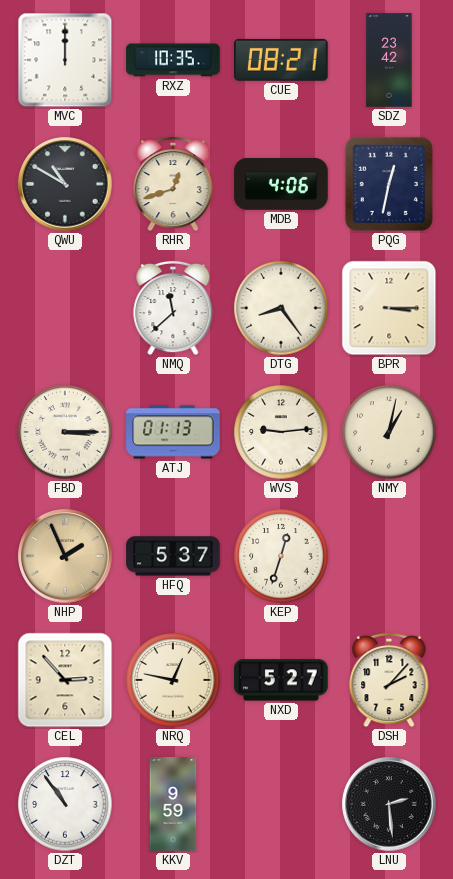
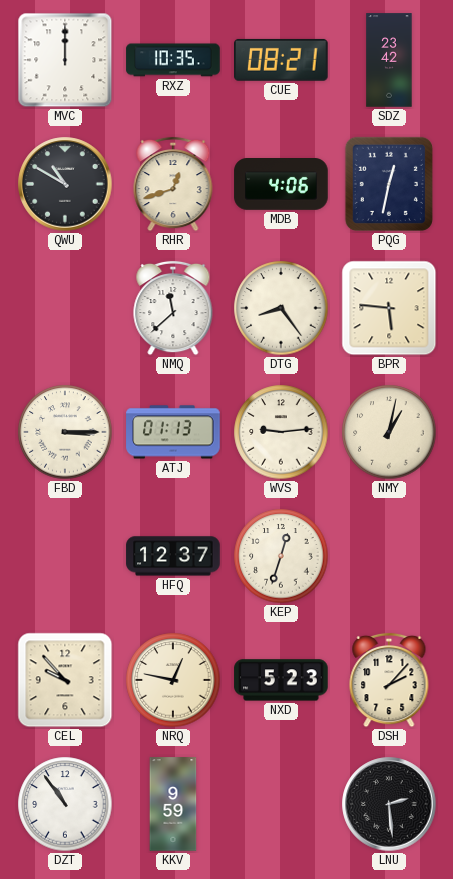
BPR: 3:15 -> 5:46 (389, 308)
NHP: 1:56 -> none (65, 556)
HFQ: 5:37 -> 12:37 (173, 556)
CEL: 2:53 -> 9:53 (65, 680)
NXD: 5:27 -> 5:23 (281, 680)
